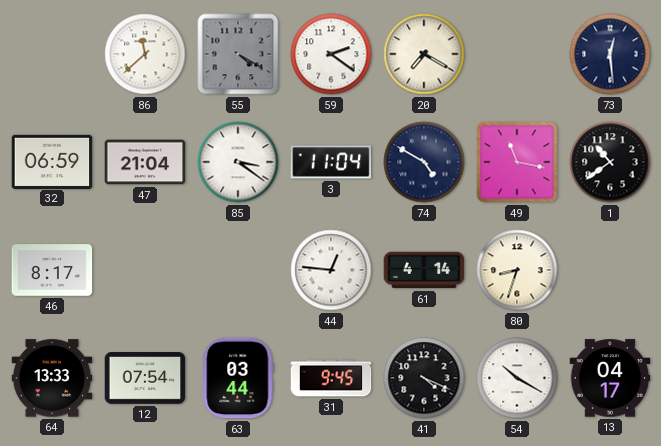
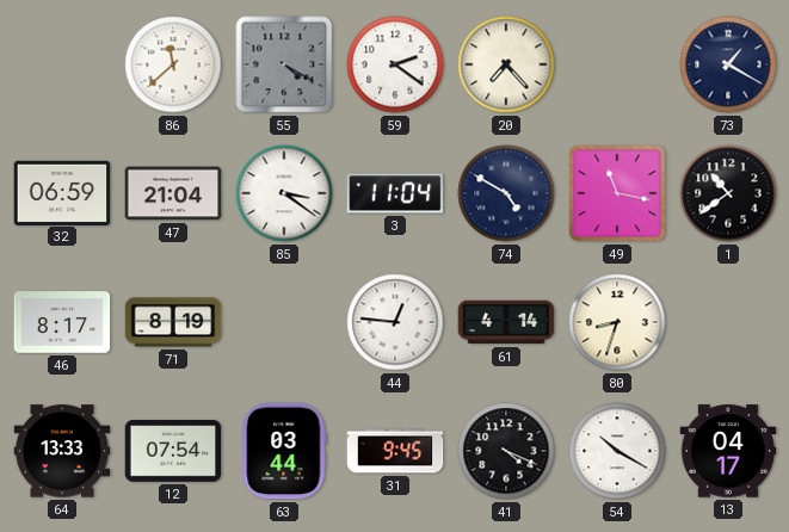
20: 7:20 -> 7:23 (506, 64)
73: 12:29 -> 1:20 (728, 64)
71: none -> 8:19 (173, 322)
